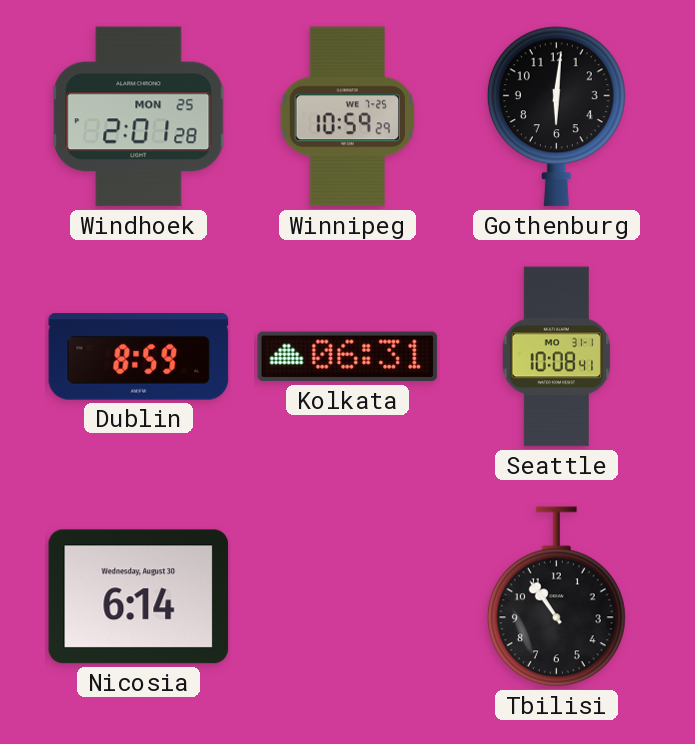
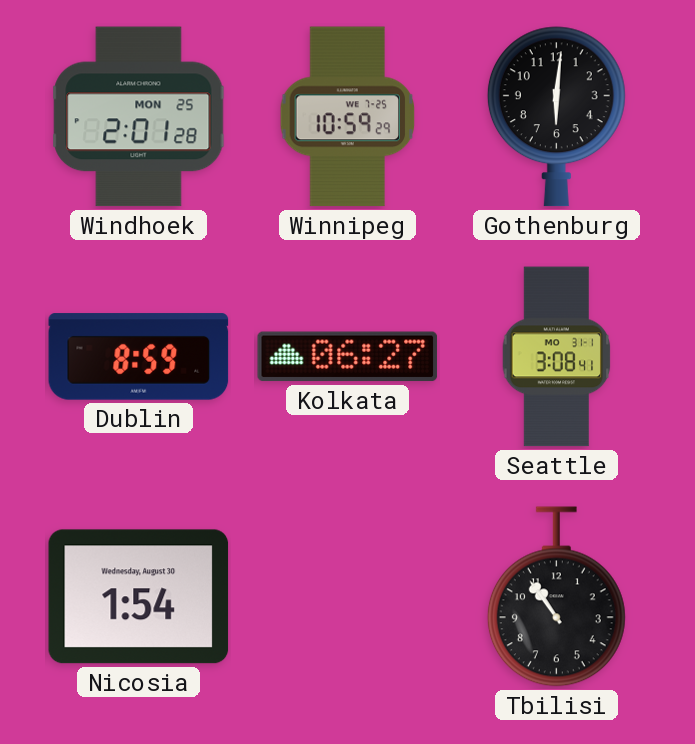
Kolkata: 06:31 -> 06:27 (348, 357)
Seattle: 10:08 -> 3:08 (557, 357)
Nicosia: 6:14 -> 1:54 (139, 597)
